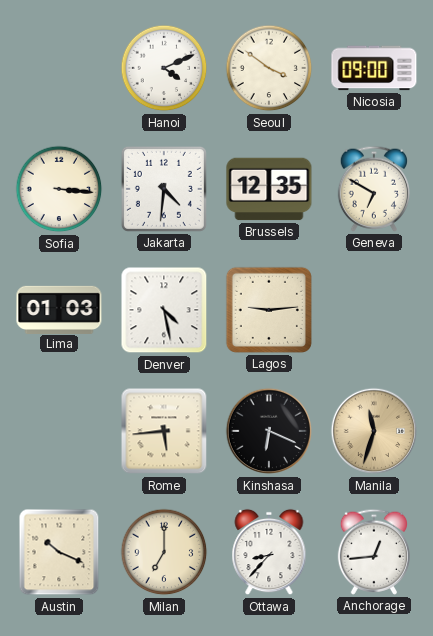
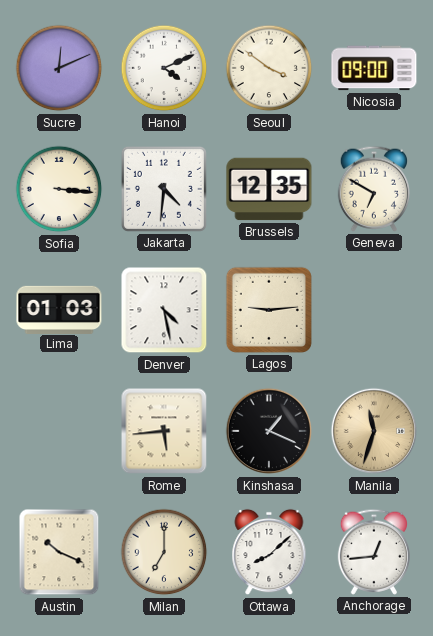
Sucre: none -> 12:11 (59, 68)
Kinshasa: 6:19 -> 1:19 (269, 431)
Ottawa: 8:37 -> 8:08 (269, 552)
